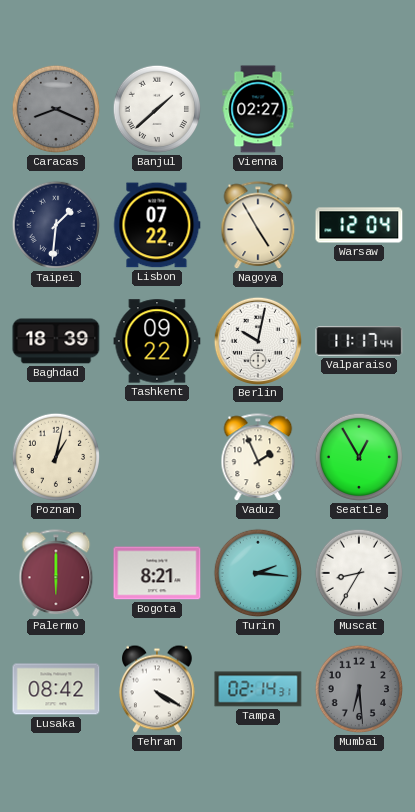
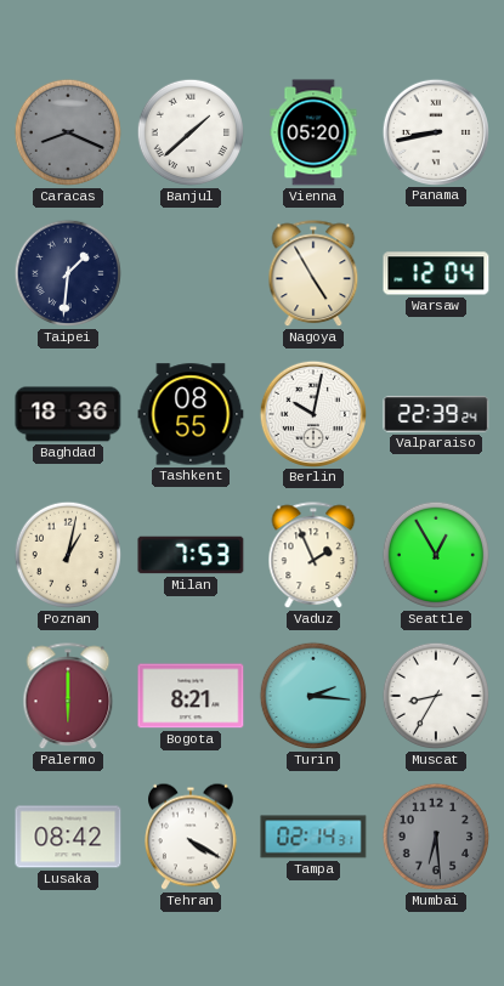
Vienna: 02:27 -> 05:20 (313, 132)
Panama: none -> 8:43 (435, 131)
Lisbon: 07:22 -> none (157, 225)
Baghdad: 18:39 -> 18:36 (68, 414)
Tashkent: 09:22 -> 08:55 (191, 414)
Valparaiso: 11:17 -> 22:39 (436, 414)
Milan: none -> 7:53 (191, 555)
